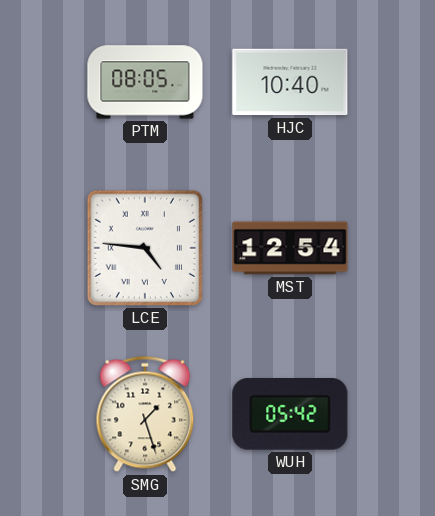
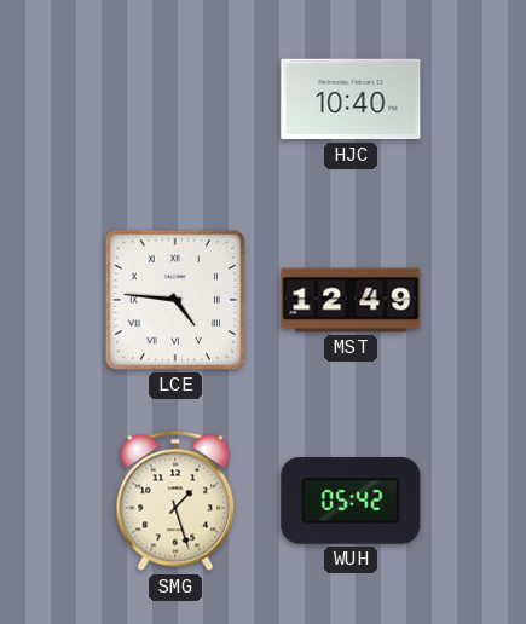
PTM: 08:05 -> none (145, 82)
MST: 12:54 -> 12:49 (351, 300)
